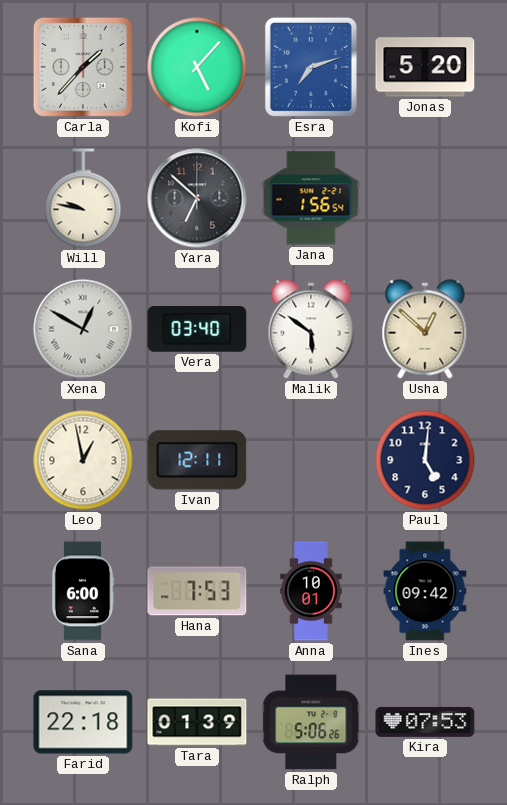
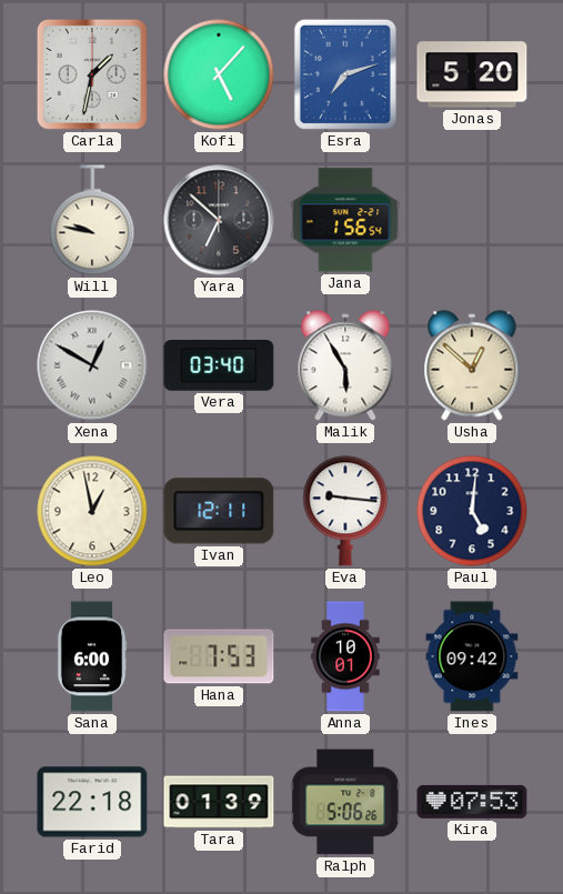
Carla: 1:37 -> 1:32 (92, 74)
Malik: 5:51 -> 5:55 (345, 365)
Eva: none -> 9:16 (345, 511)
